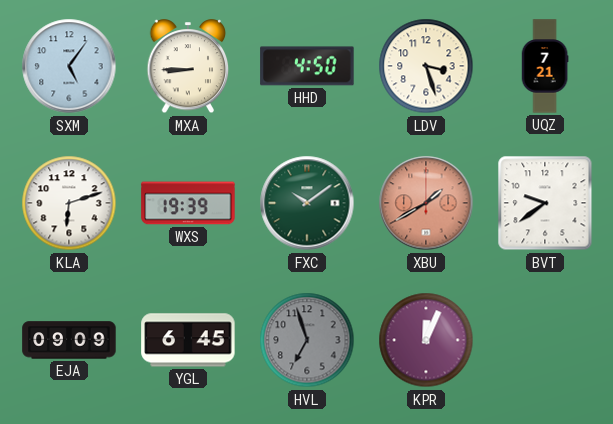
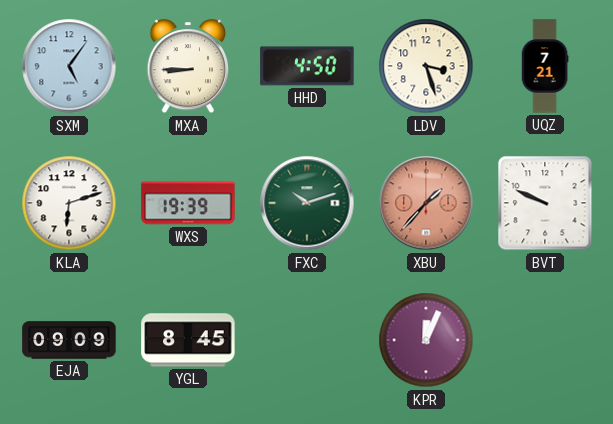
FXC: 10:09 -> 10:12 (307, 203)
XBU: 1:40 -> 1:37 (426, 203)
BVT: 9:39 -> 9:49 (545, 203)
YGL: 6:45 -> 8:45 (188, 340)
HVL: 6:57 -> none (307, 340)
